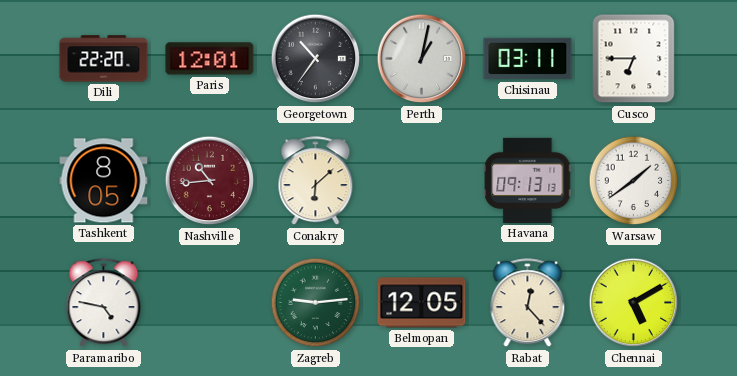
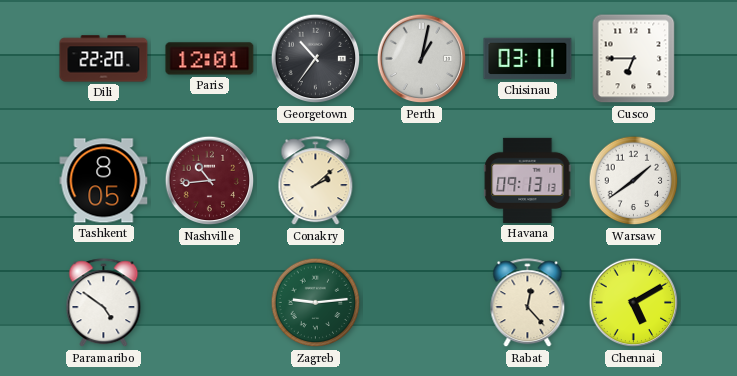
Conakry: 6:08 -> 2:08 (316, 181)
Paramaribo: 4:47 -> 4:51 (104, 303)
Belmopan: 12:05 -> none (422, 303)
